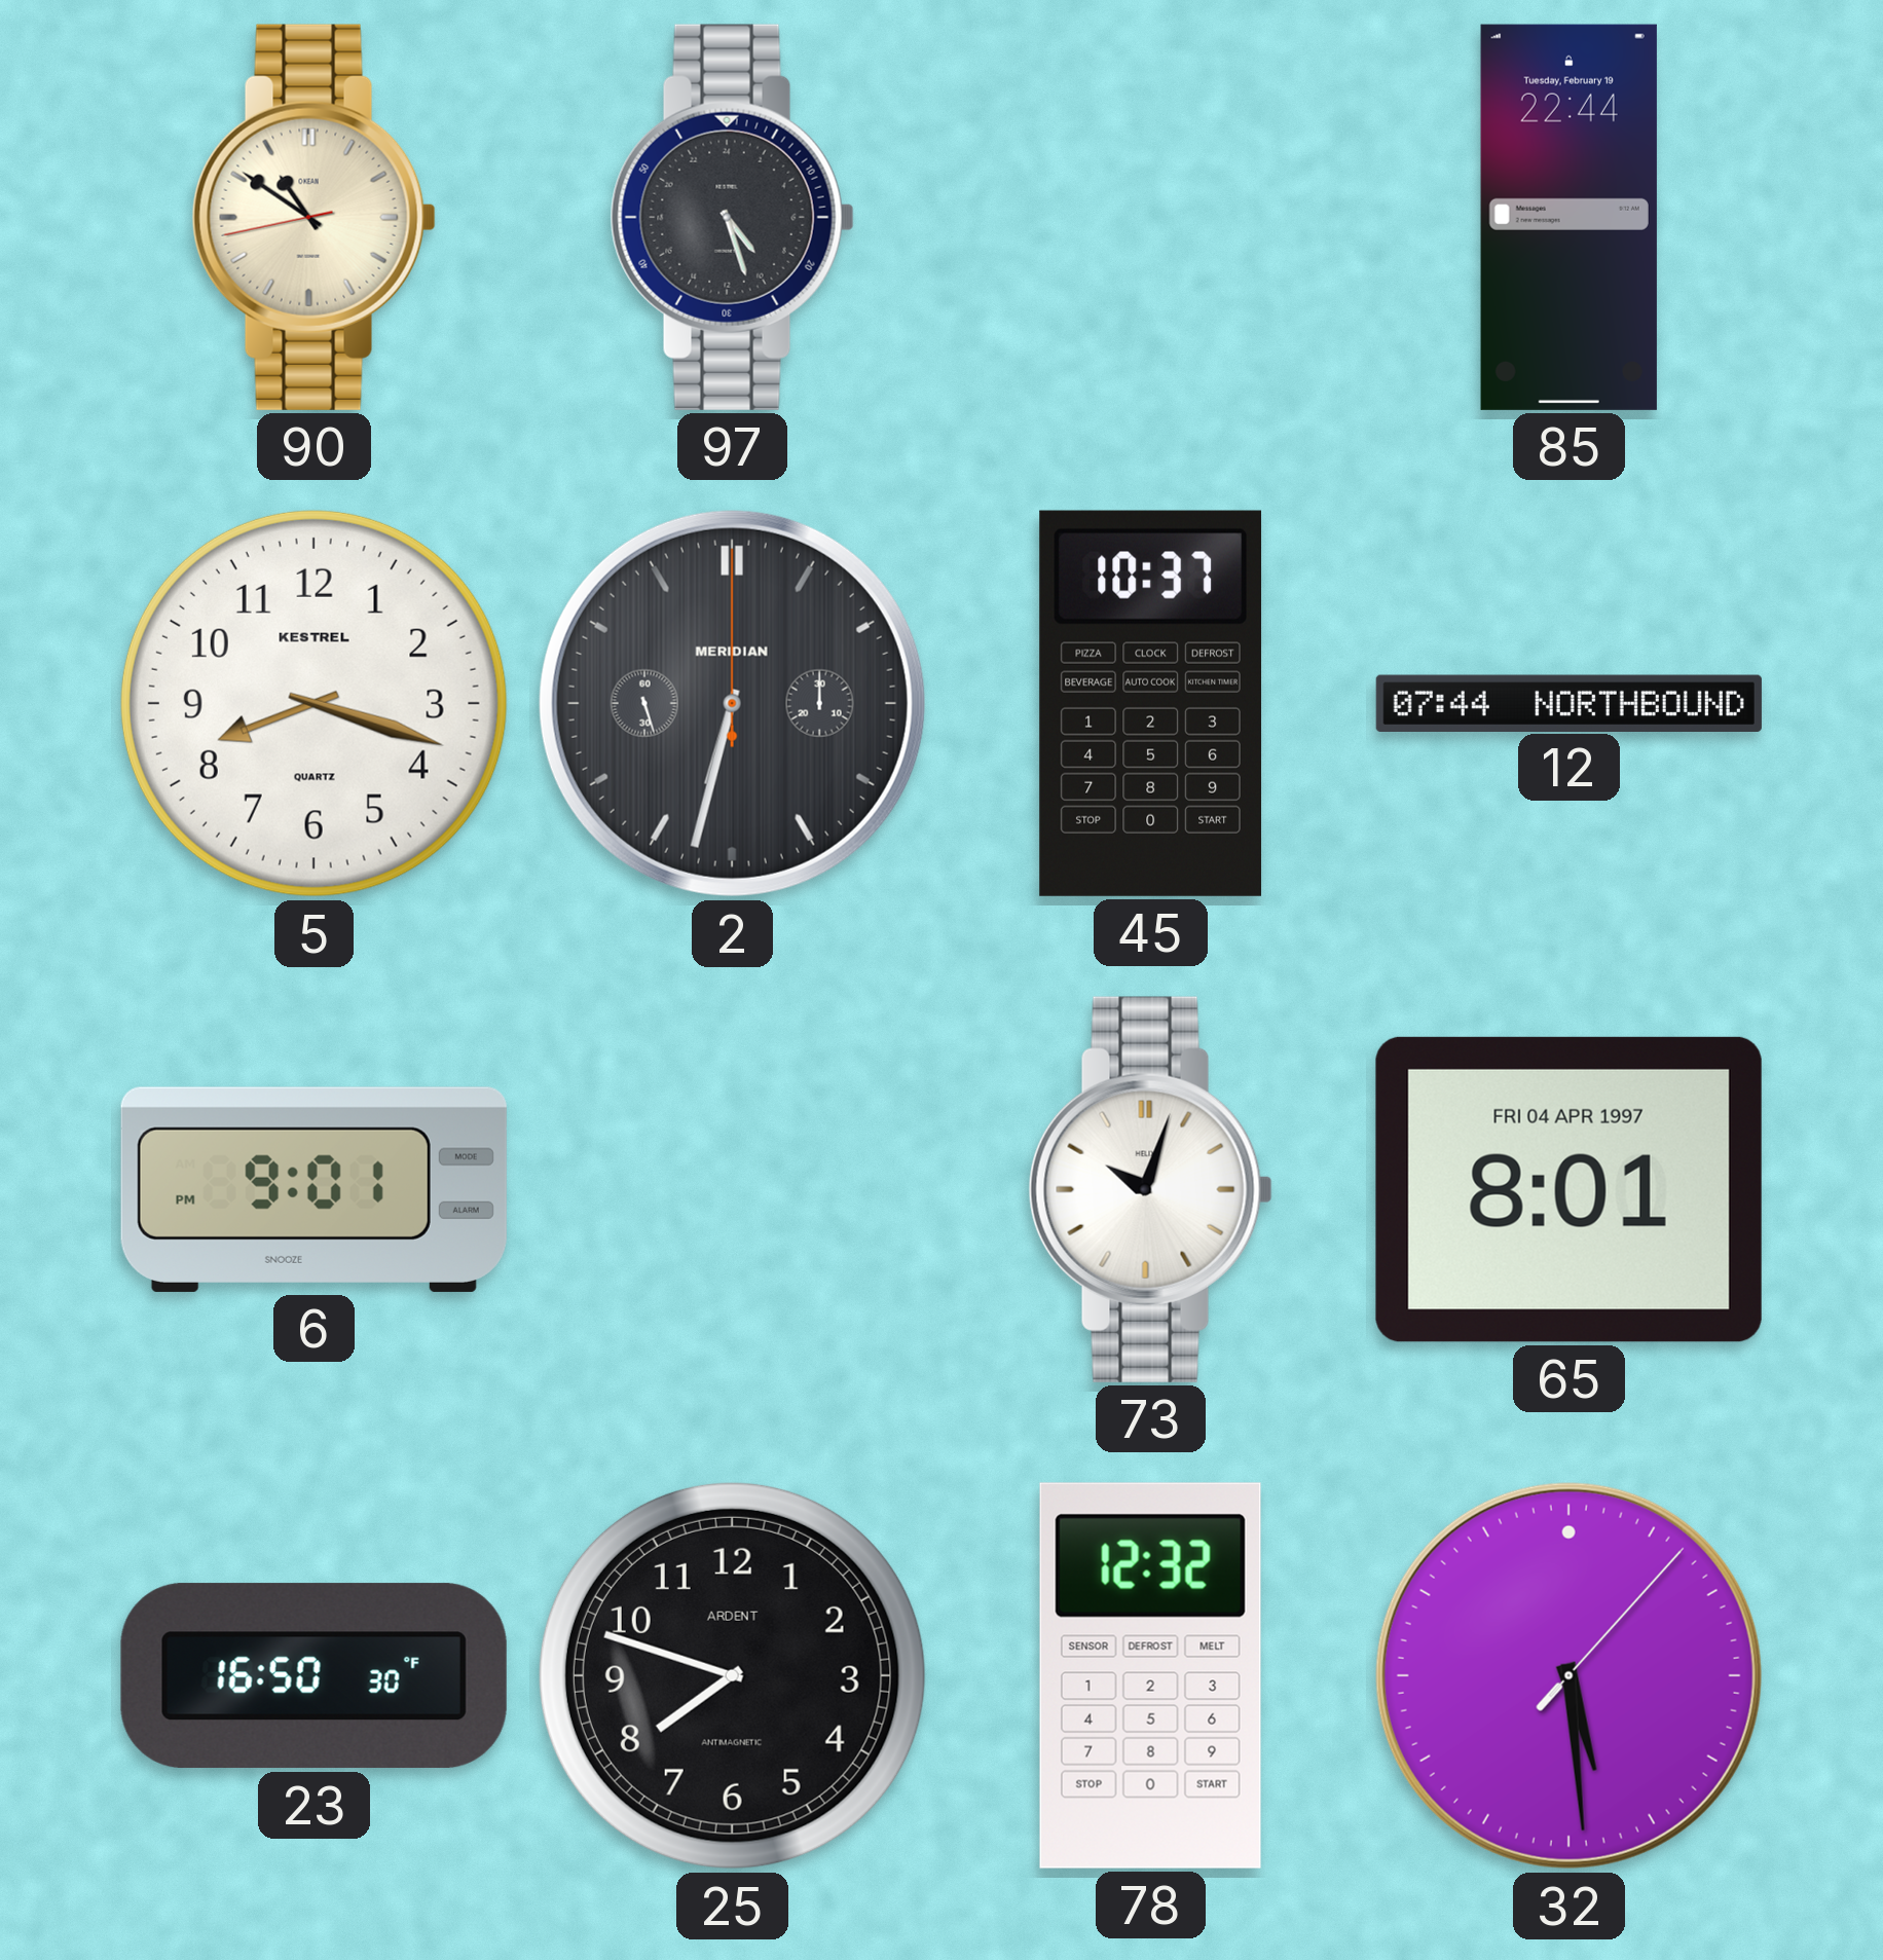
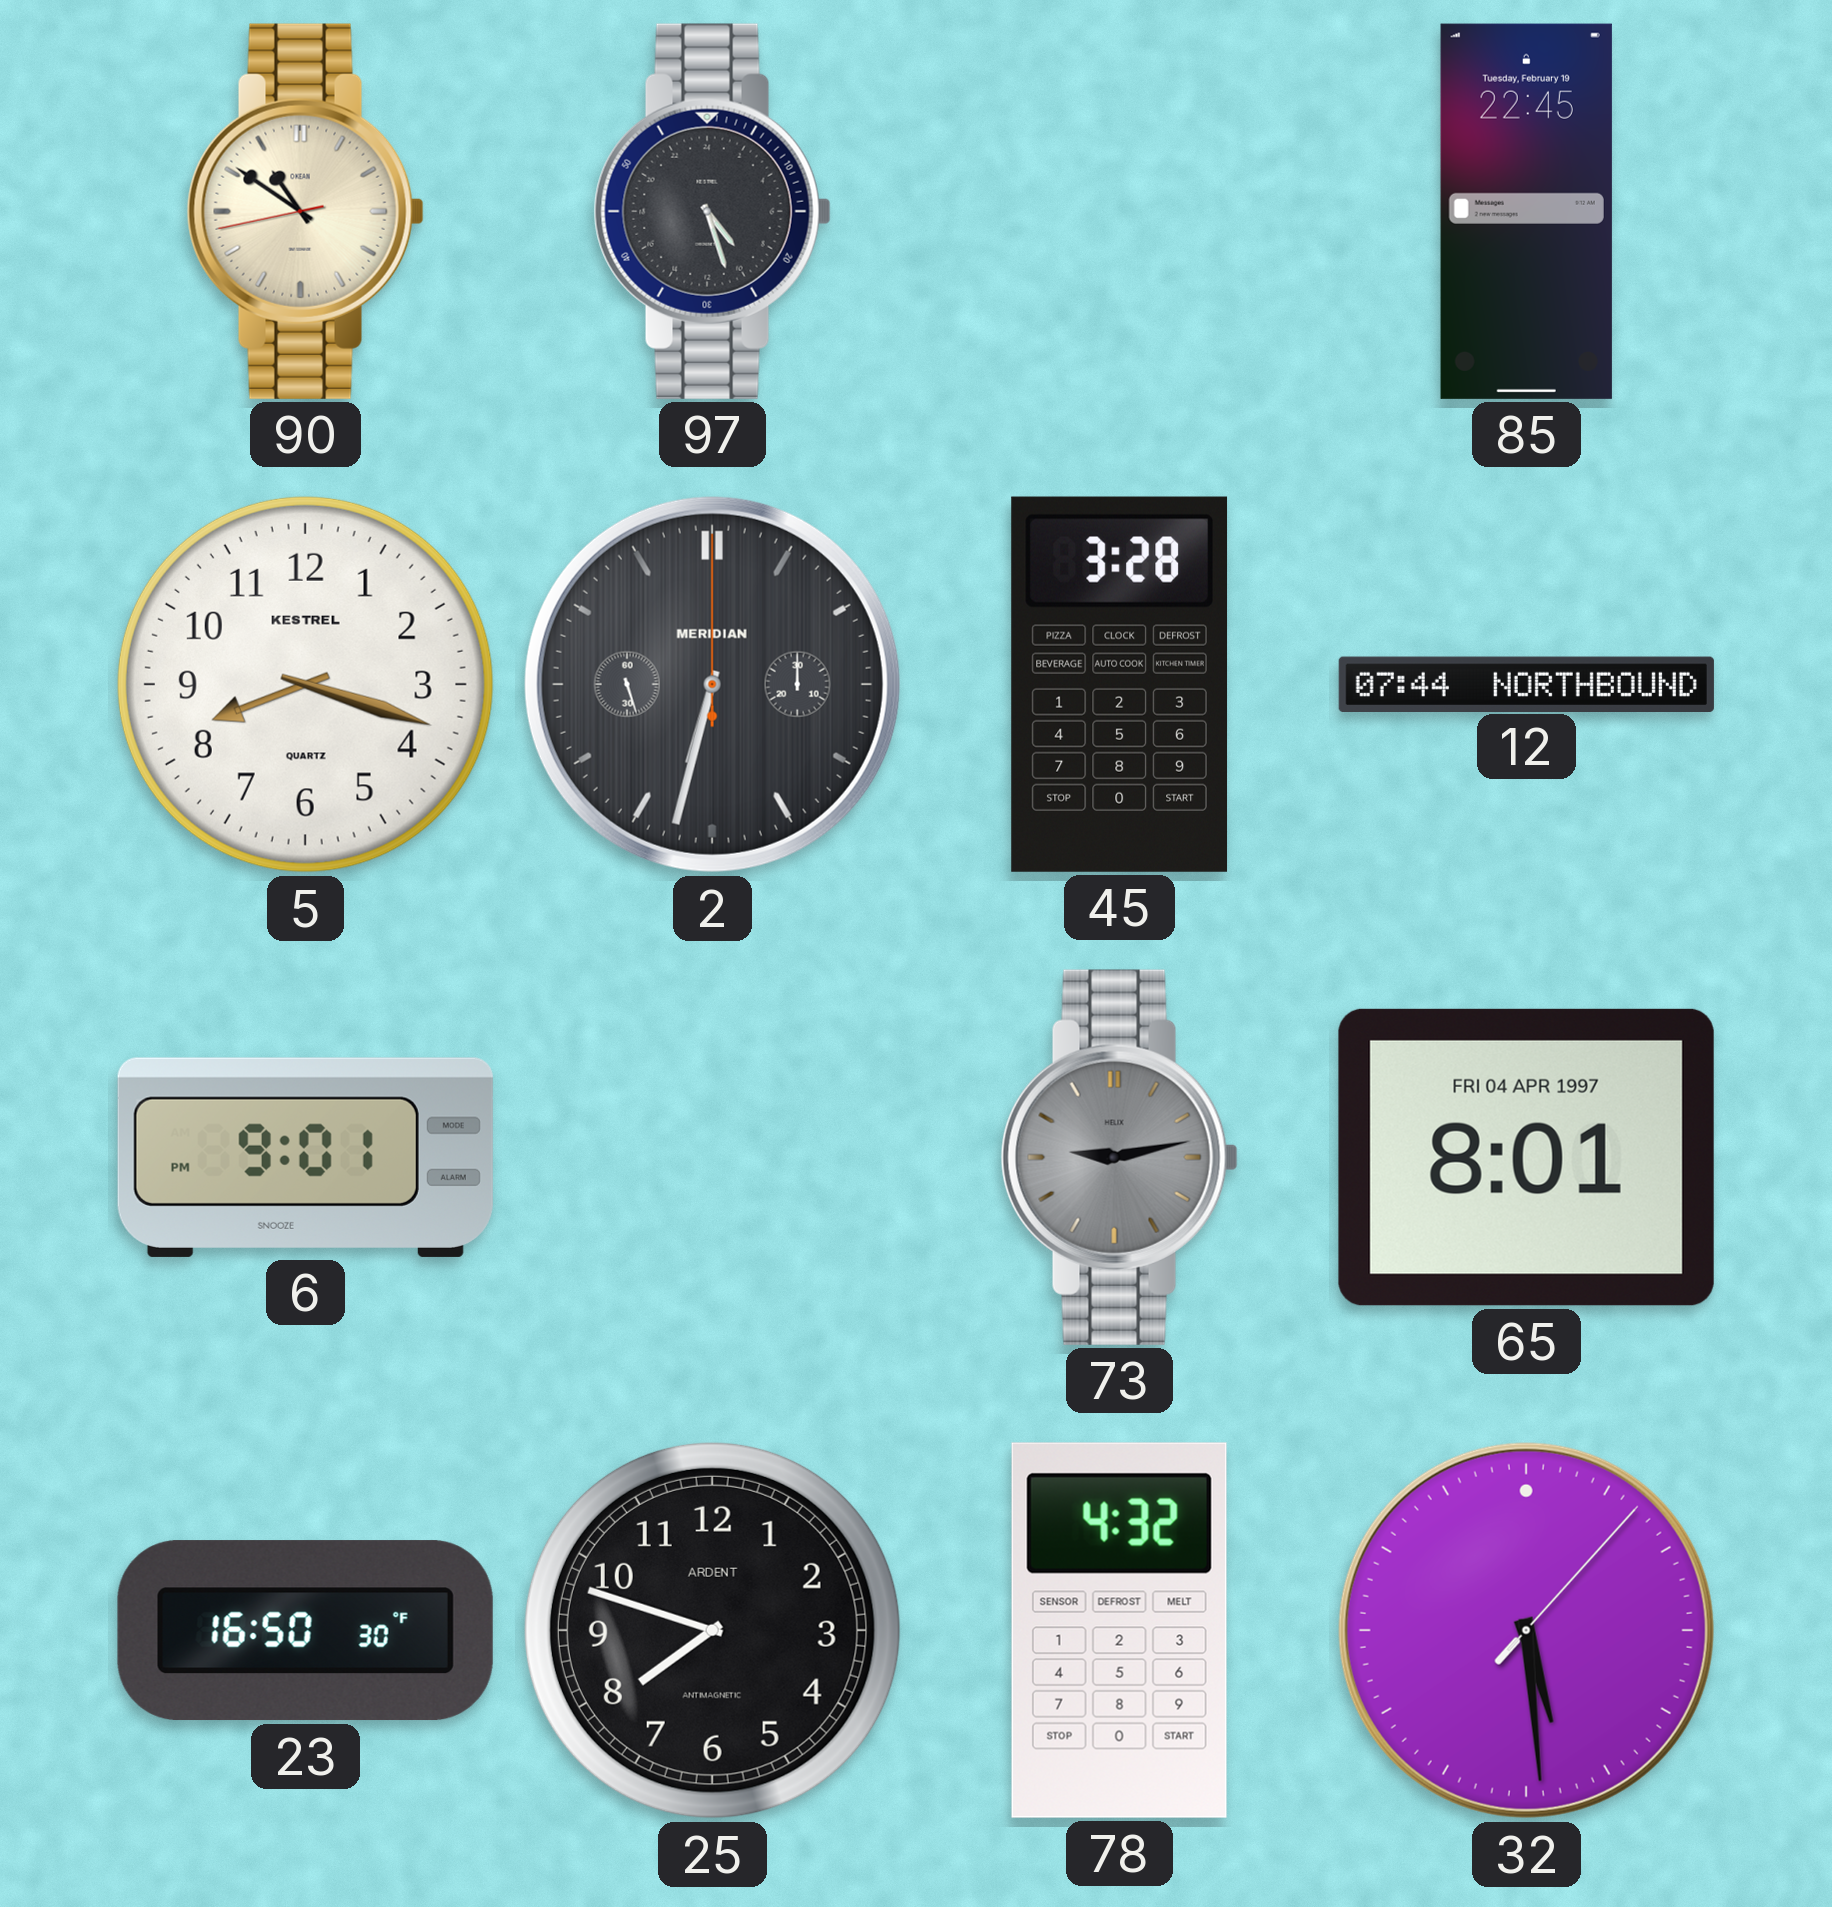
85: 22:44 -> 22:45 (1526, 211)
45: 10:37 -> 3:28 (1120, 684)
73: 10:03 -> 9:13 (1119, 1157)
73 dial: white -> grey (1119, 1157)
78: 12:32 -> 4:32 (1119, 1630)
